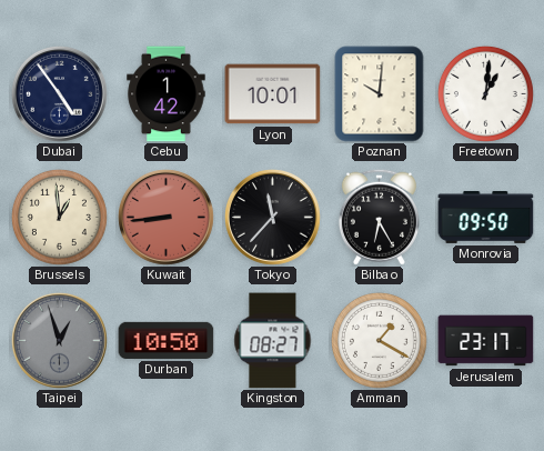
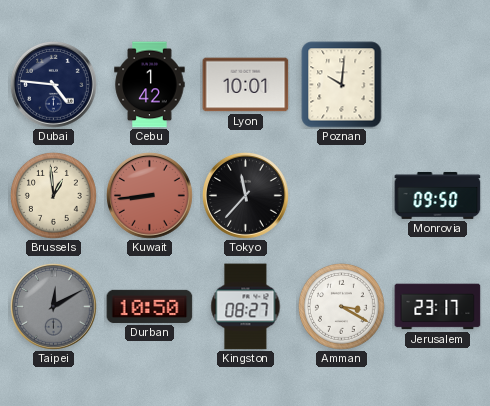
Dubai: 4:54 -> 4:46 (54, 85)
Freetown: 1:01 -> none (485, 93)
Bilbao: 6:25 -> none (379, 217)
Taipei: 12:57 -> 12:10 (54, 307)
Amman: 1:20 -> 3:20 (341, 306)
